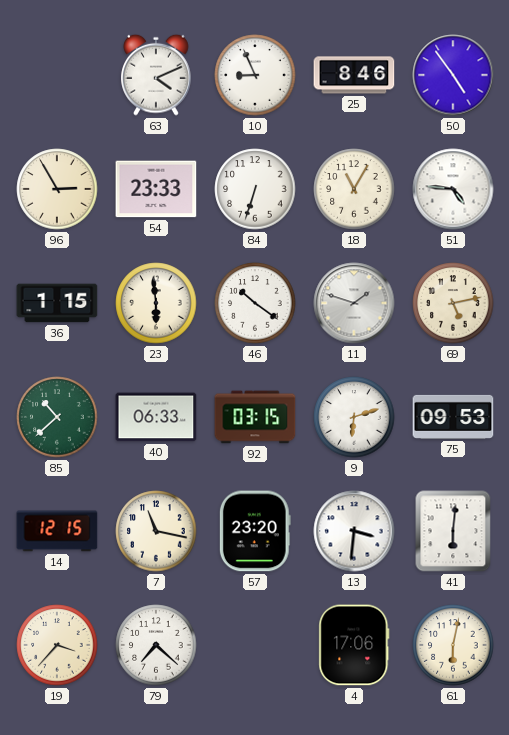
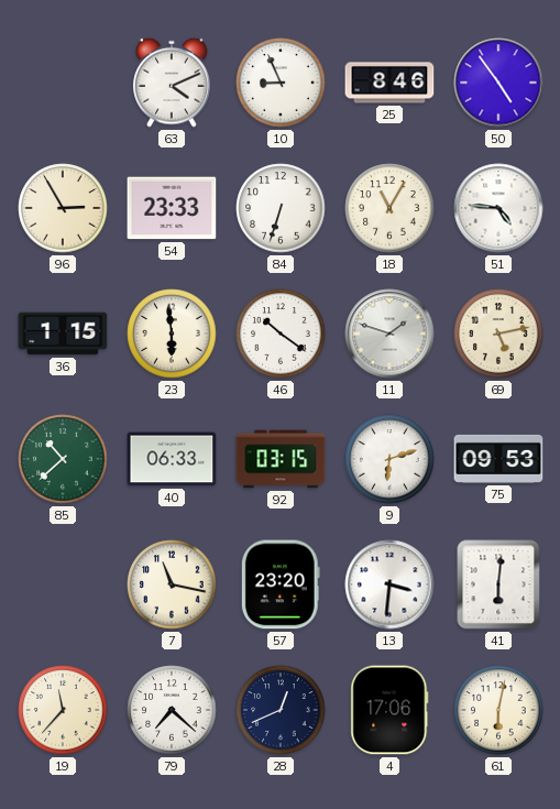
14: 12:15 -> none (57, 531)
19: 3:37 -> 11:37 (63, 710)
28: none -> 12:41 (281, 710)
